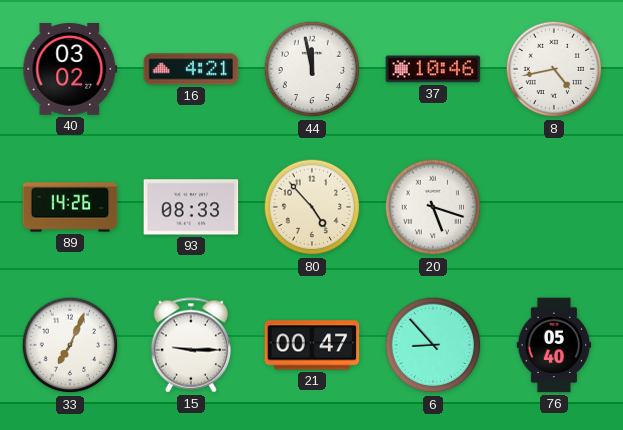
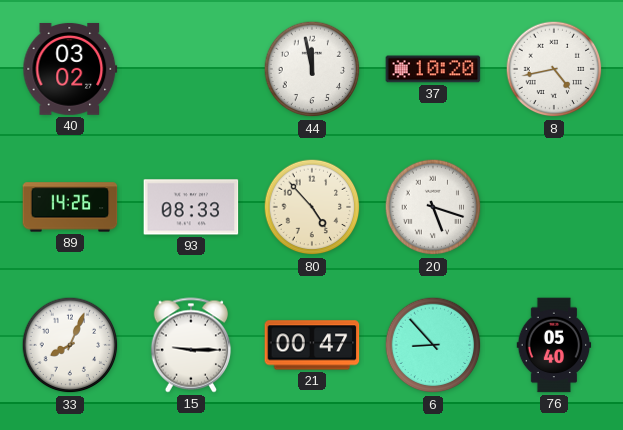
16: 4:21 -> none (191, 69)
37: 10:46 -> 10:20 (433, 69)
33: 7:04 -> 8:04 (70, 345)
